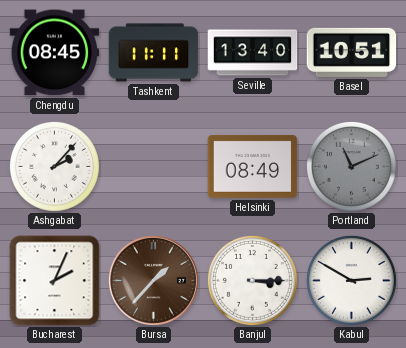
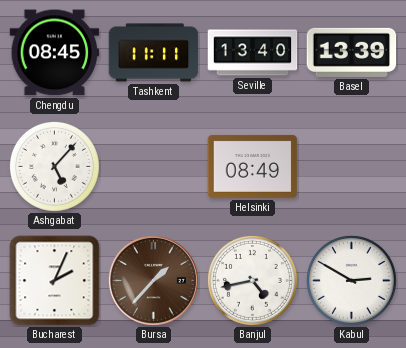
Basel: 10:51 -> 13:39 (352, 52)
Ashgabat: 2:07 -> 5:07 (54, 166)
Portland: 11:11 -> none (351, 166)
Banjul: 3:15 -> 4:43 (252, 280)
